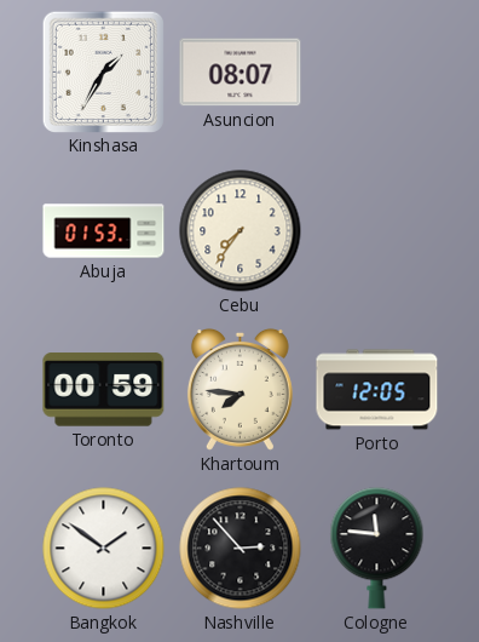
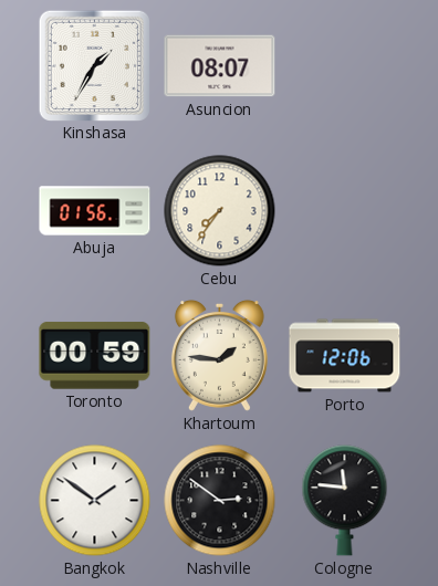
Abuja: 01:53 -> 01:56 (95, 211)
Khartoum: 7:46 -> 1:46 (219, 355)
Porto: 12:05 -> 12:06 (345, 356)
Nashville: 2:53 -> 2:51 (220, 501)
